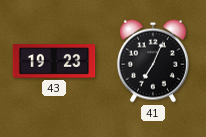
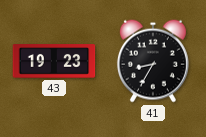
41: 7:04 -> 8:35 (153, 61)
